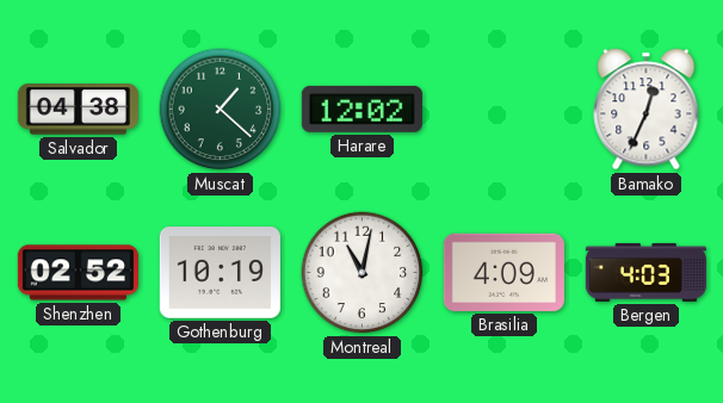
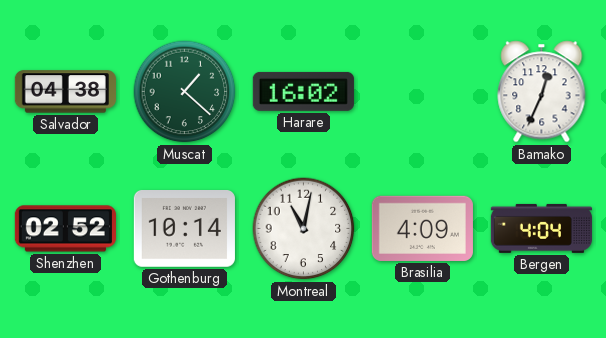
Harare: 12:02 -> 16:02 (303, 91)
Gothenburg: 10:19 -> 10:14 (184, 229)
Bergen: 4:03 -> 4:04 (541, 228)
